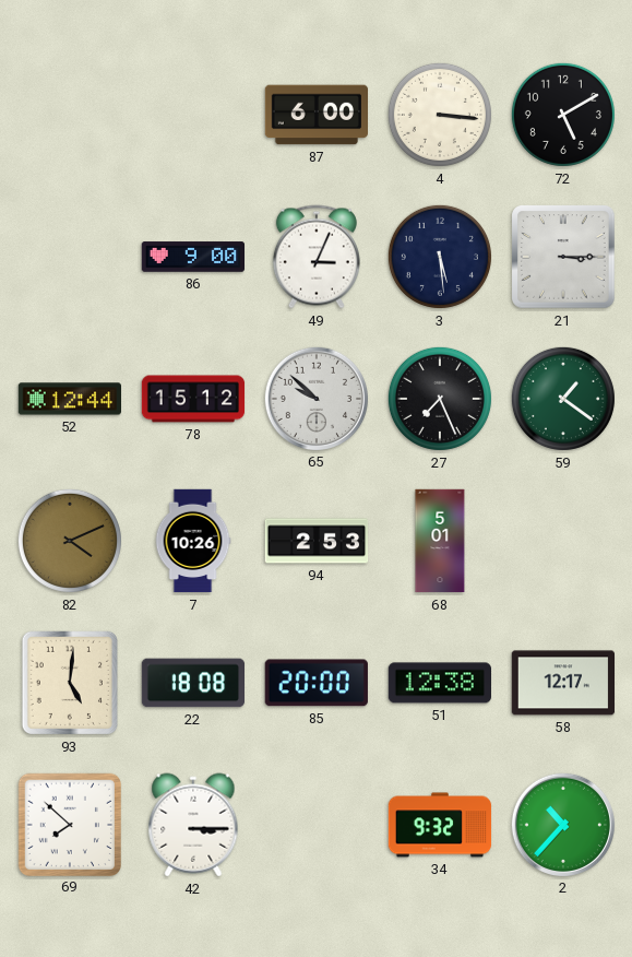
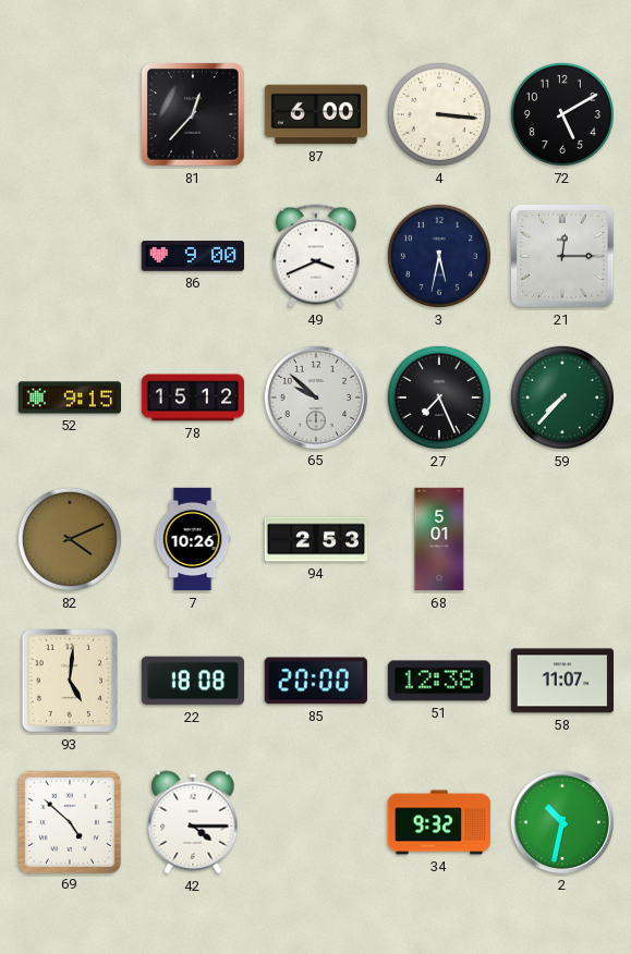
81: none -> 12:37 (193, 114)
49: 3:04 -> 3:41 (316, 256)
3: 5:29 -> 5:32 (439, 256)
21: 3:15 -> 12:15 (562, 256)
52: 12:44 -> 9:15 (69, 397)
59: 1:21 -> 7:37 (562, 397)
58: 12:17 -> 11:07 (561, 681)
69: 7:52 -> 4:52 (69, 821)
42: 3:15 -> 4:15 (193, 822)
2: 10:37 -> 10:32 (561, 821)
